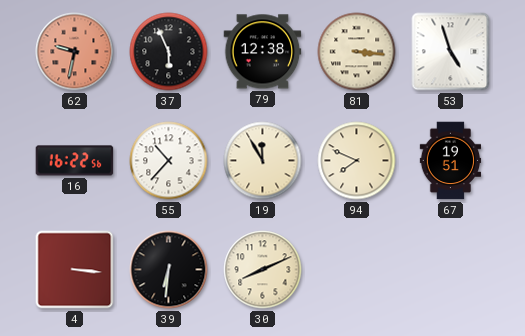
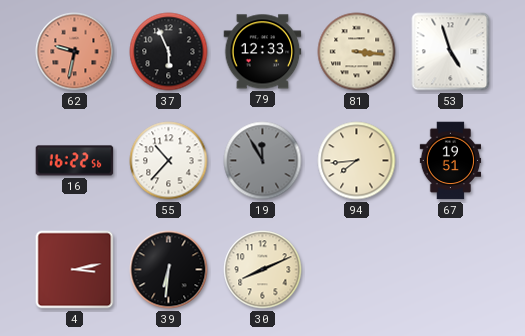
79: 12:38 -> 12:33 (263, 52)
19 dial: cream -> grey (263, 161)
94: 7:49 -> 7:44 (357, 161)
4: 3:16 -> 3:13 (75, 270)
